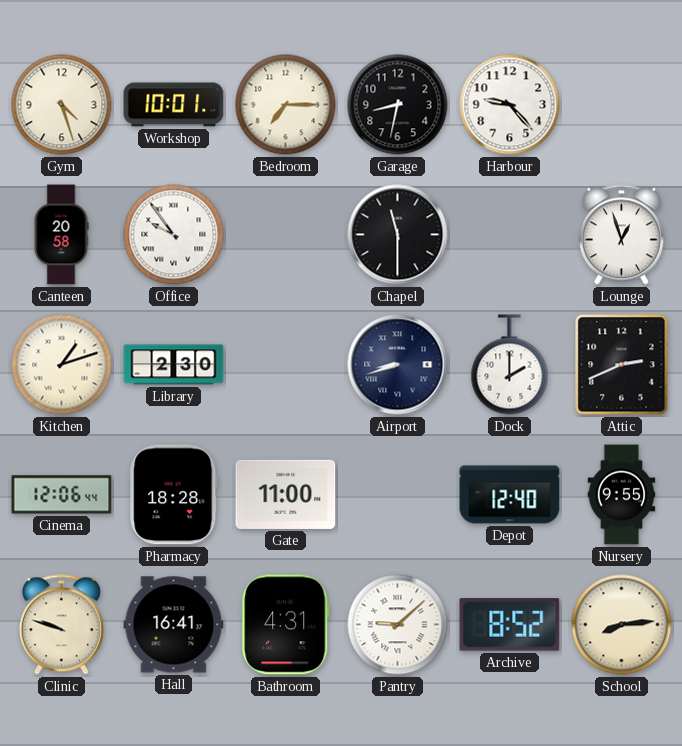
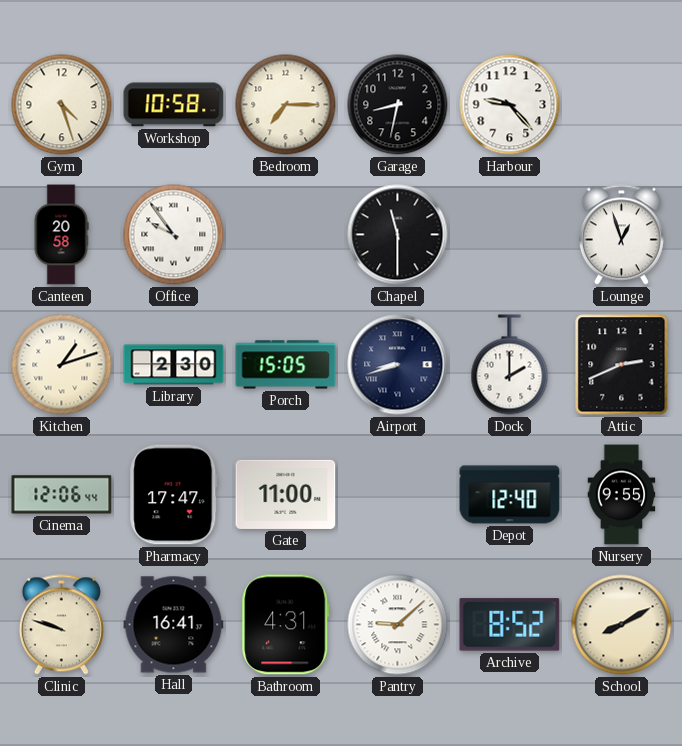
Workshop: 10:01 -> 10:58 (174, 105)
Porch: none -> 15:05 (286, 365)
Pharmacy: 18:28 -> 17:47 (174, 495)
School: 8:14 -> 8:10 (622, 625)
